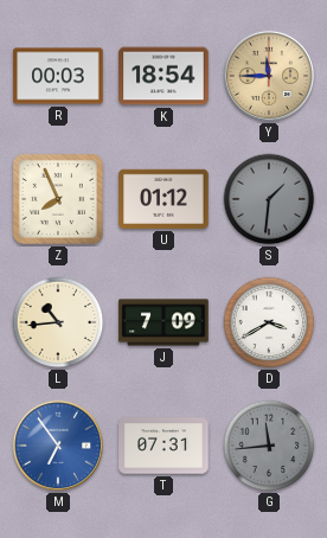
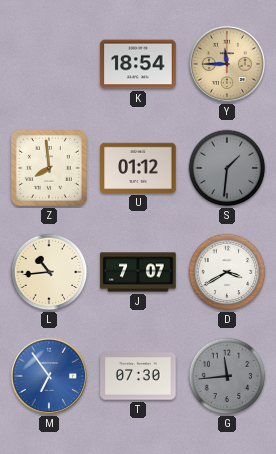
R: 00:03 -> none (58, 76)
Z: 7:56 -> 7:59 (49, 168)
J: 7:09 -> 7:07 (138, 272)
T: 07:31 -> 07:30 (138, 376)
